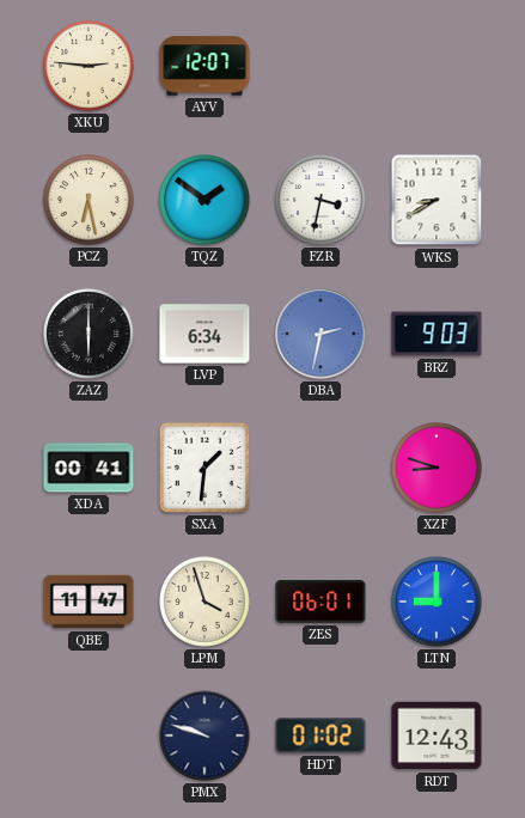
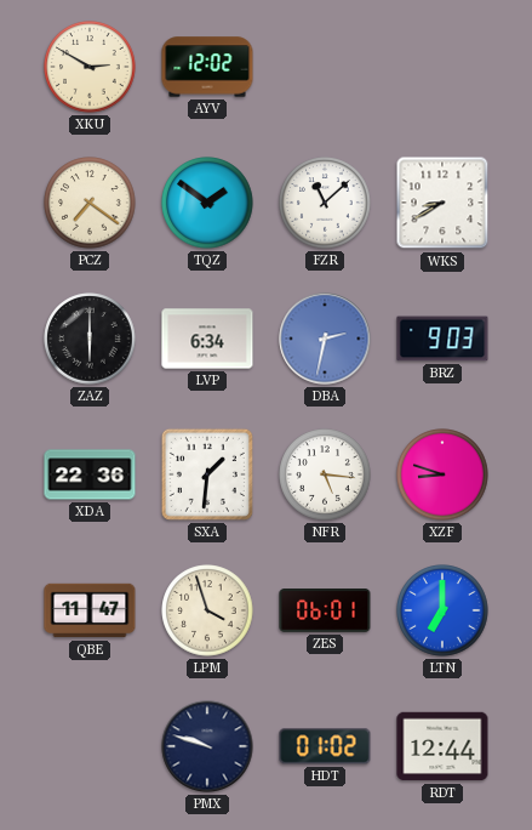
XKU: 2:46 -> 2:50 (90, 67)
AYV: 12:07 -> 12:02 (207, 67)
PCZ: 6:28 -> 7:21 (90, 203)
FZR: 3:32 -> 11:08 (325, 203)
XDA: 00:41 -> 22:36 (90, 474)
NFR: none -> 5:16 (325, 474)
LTN: 9:00 -> 7:00 (442, 610)
RDT: 12:43 -> 12:44 (442, 746)
